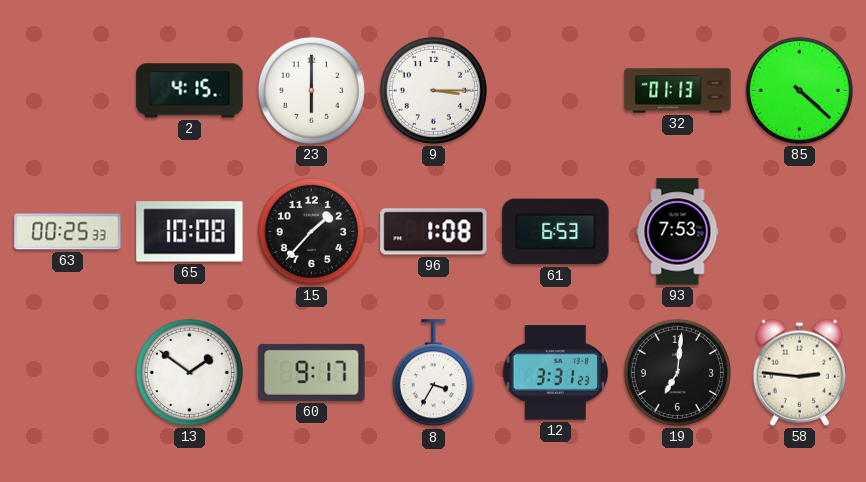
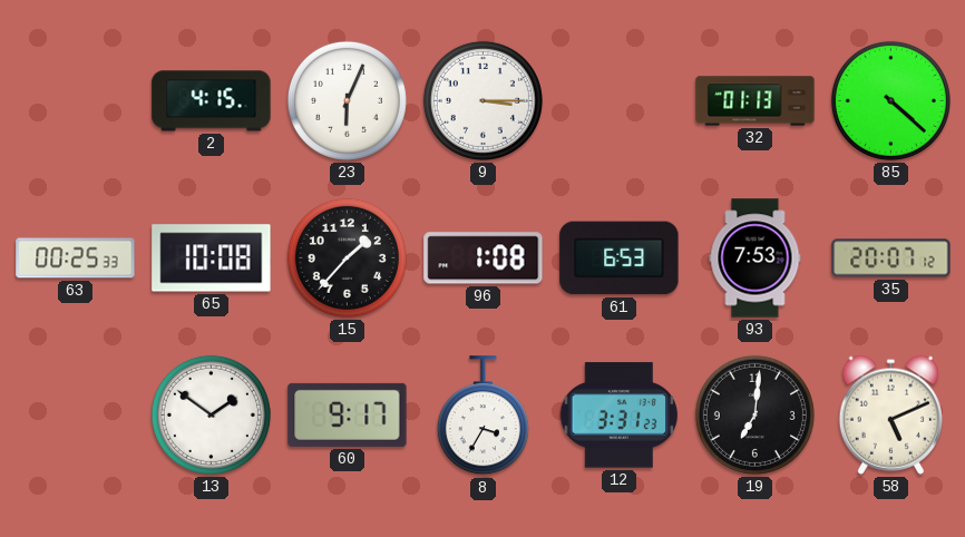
23: 6:00 -> 6:04 (347, 100)
35: none -> 20:07 (891, 258)
58: 2:46 -> 5:11 (890, 414)
